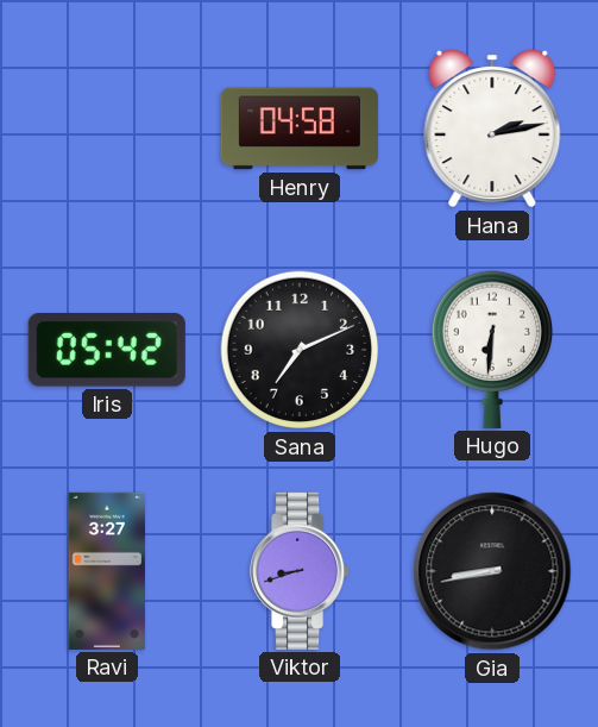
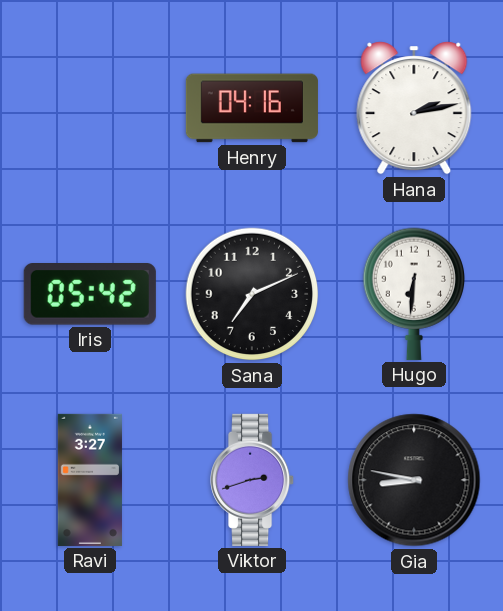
Henry: 04:58 -> 04:16 (252, 108)
Viktor: 8:42 -> 2:42 (253, 480)
Gia: 8:43 -> 8:47 (414, 480)
